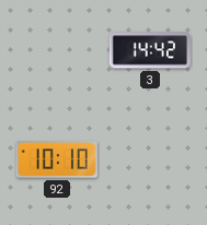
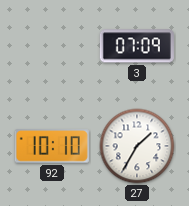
3: 14:42 -> 07:09 (137, 46)
27: none -> 1:35 (137, 146)
